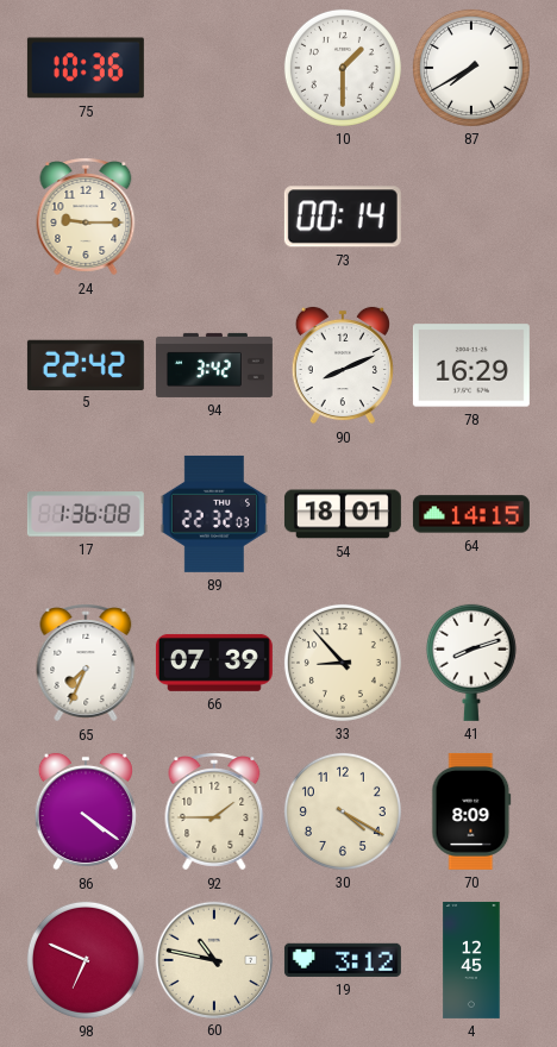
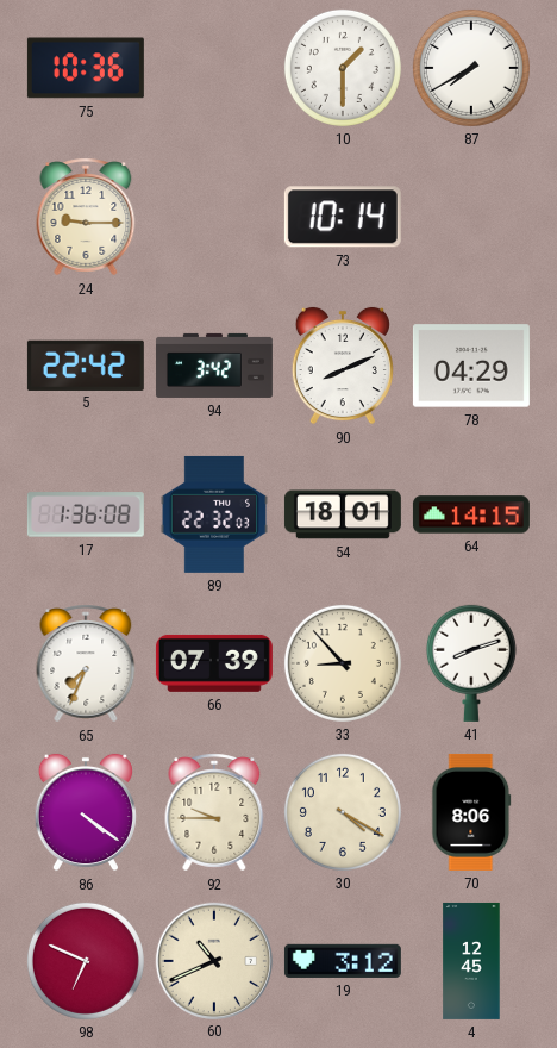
73: 00:14 -> 10:14 (343, 217)
78: 16:29 -> 04:29 (471, 366)
92: 1:45 -> 9:45 (214, 812)
70: 8:09 -> 8:06 (471, 812)
60: 10:47 -> 10:41 (213, 960)
